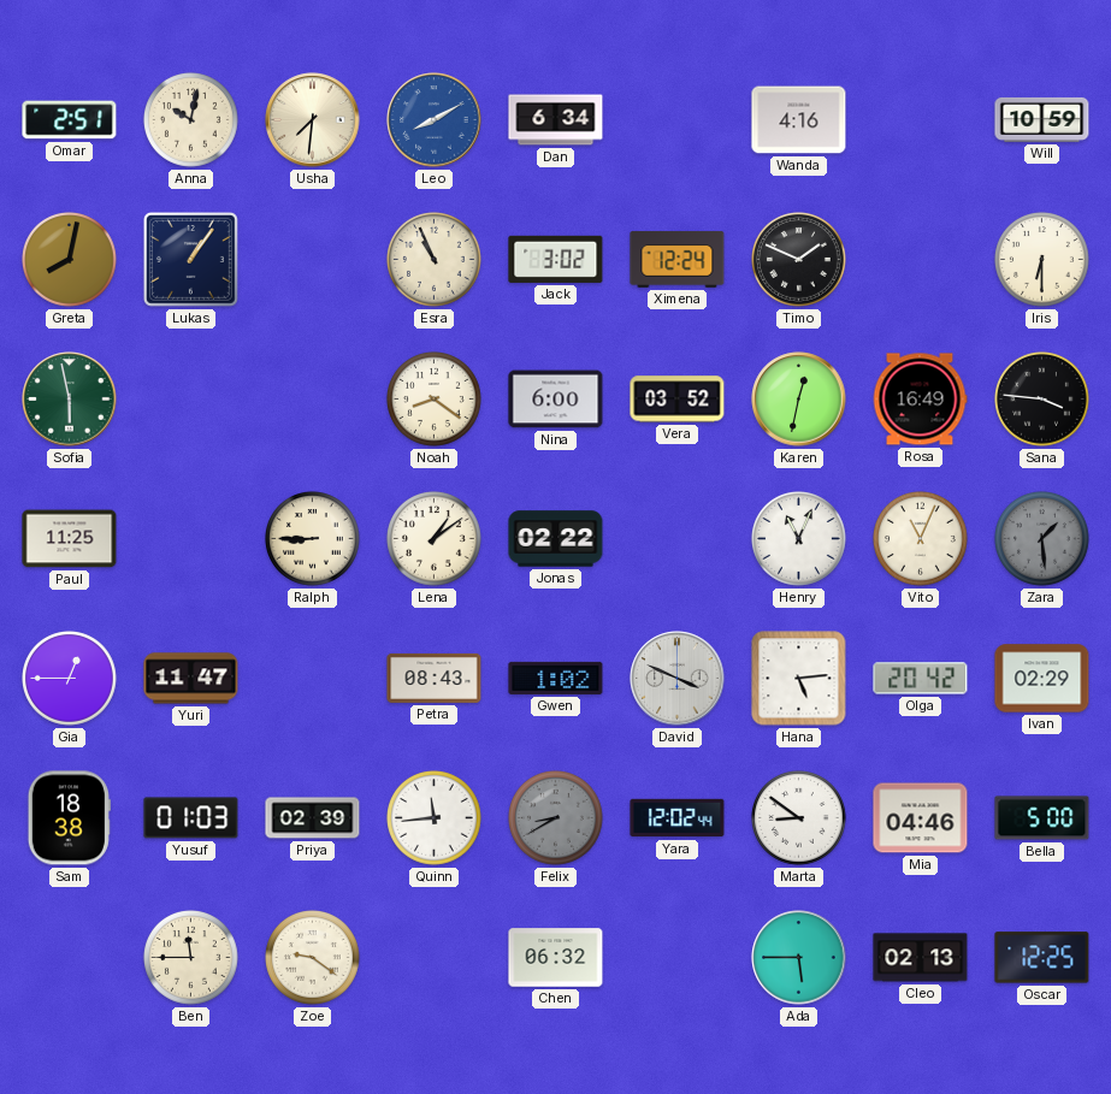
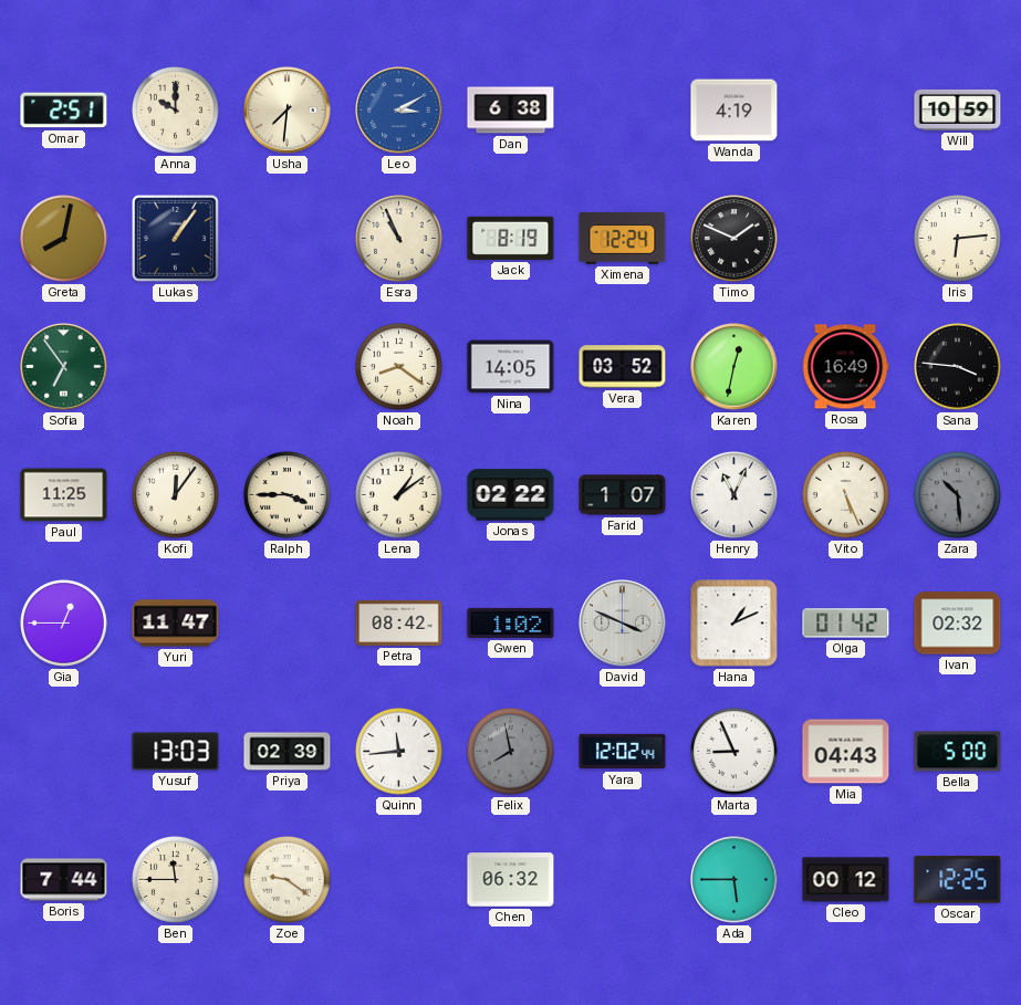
Anna: 10:02 -> 10:00 (176, 111)
Leo: 8:10 -> 3:10 (399, 111)
Dan: 6:34 -> 6:38 (511, 111)
Wanda: 4:16 -> 4:19 (735, 111)
Jack: 3:02 -> 8:19 (511, 238)
Iris: 6:30 -> 6:14 (958, 239)
Sofia: 5:58 -> 6:54 (64, 367)
Nina: 6:00 -> 14:05 (511, 367)
Kofi: none -> 12:06 (176, 495)
Ralph: 8:45 -> 3:45 (288, 495)
Farid: none -> 1:07 (623, 495)
Vito: 11:04 -> 5:26 (846, 495)
Zara: 1:29 -> 10:29 (958, 495)
Petra: 08:43 -> 08:42 (399, 622)
Hana: 5:14 -> 1:11 (735, 624)
Olga: 20:42 -> 01:42 (846, 624)
Ivan: 02:29 -> 02:32 (958, 624)
Sam: 18:38 -> none (69, 818)
Yusuf: 01:03 -> 13:03 (176, 752)
Felix: 8:40 -> 7:58 (511, 752)
Marta: 8:51 -> 8:56 (735, 752)
Mia: 04:46 -> 04:43 (846, 752)
Boris: none -> 7:44 (64, 880)
Cleo: 02:13 -> 00:12 (846, 880)
